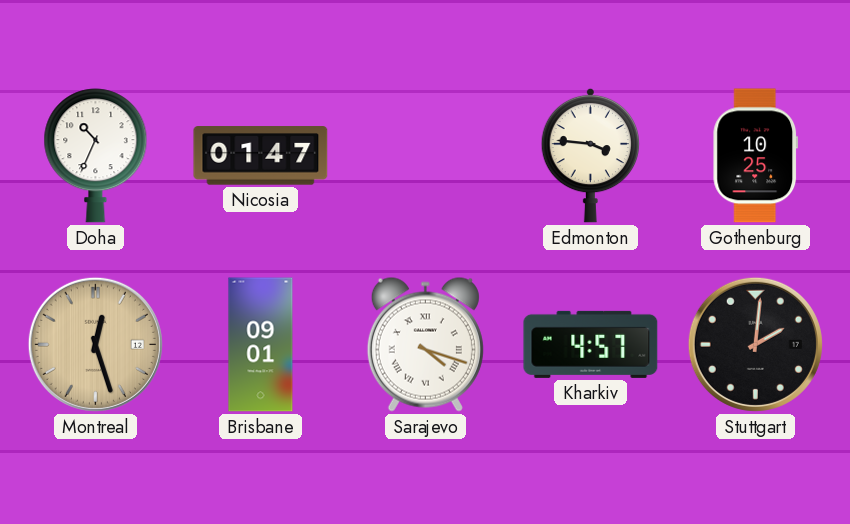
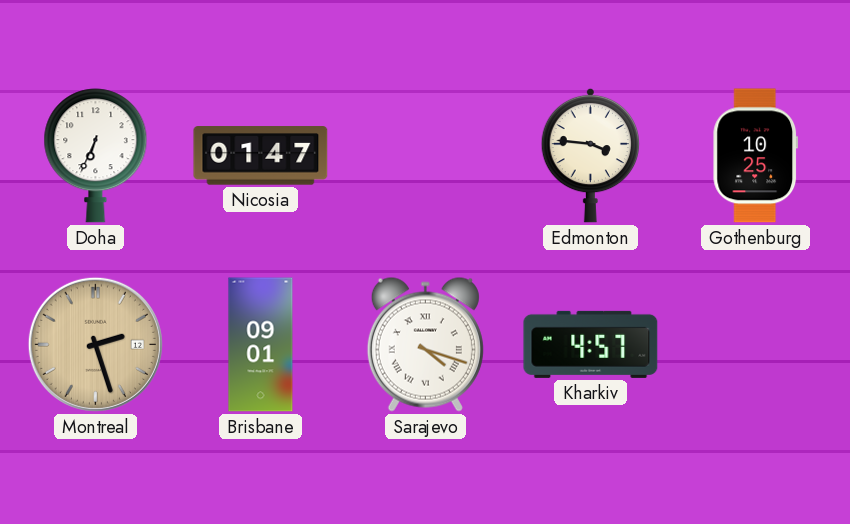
Doha: 10:34 -> 6:34 (96, 156)
Montreal: 12:27 -> 2:27 (95, 344)
Stuttgart: 2:01 -> none (755, 344)
